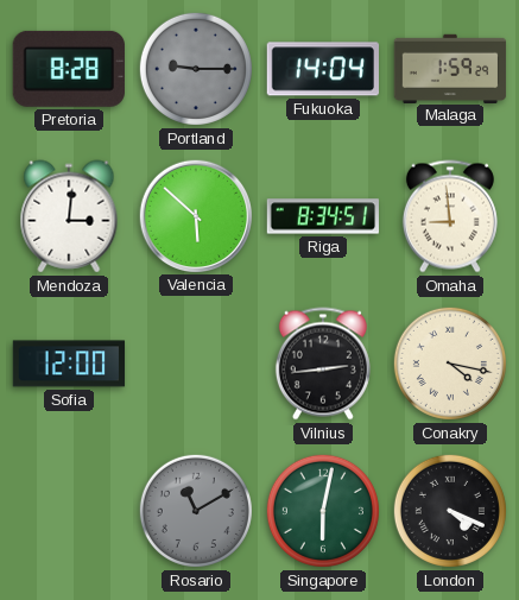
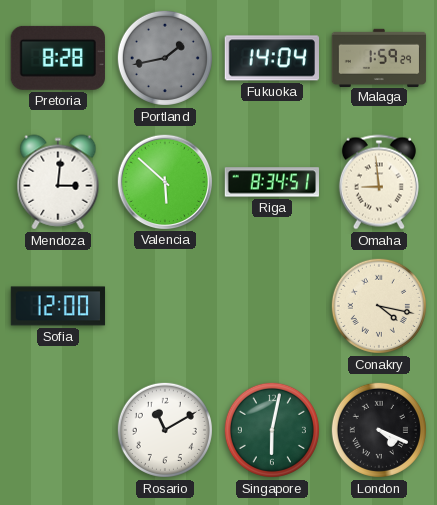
Portland: 9:15 -> 1:43 (165, 58)
Vilnius: 2:44 -> none (323, 364)
Rosario dial: grey -> white (165, 430)
